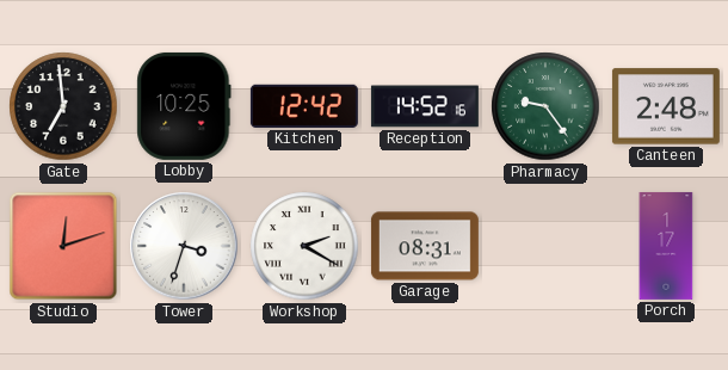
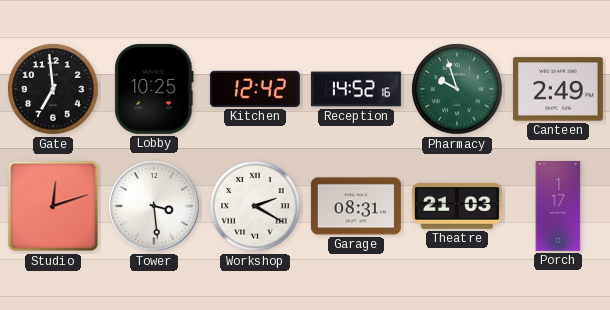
Pharmacy: 9:24 -> 9:57 (457, 89)
Canteen: 2:48 -> 2:49 (558, 89)
Tower: 3:33 -> 3:29 (154, 206)
Theatre: none -> 21:03 (457, 206)
